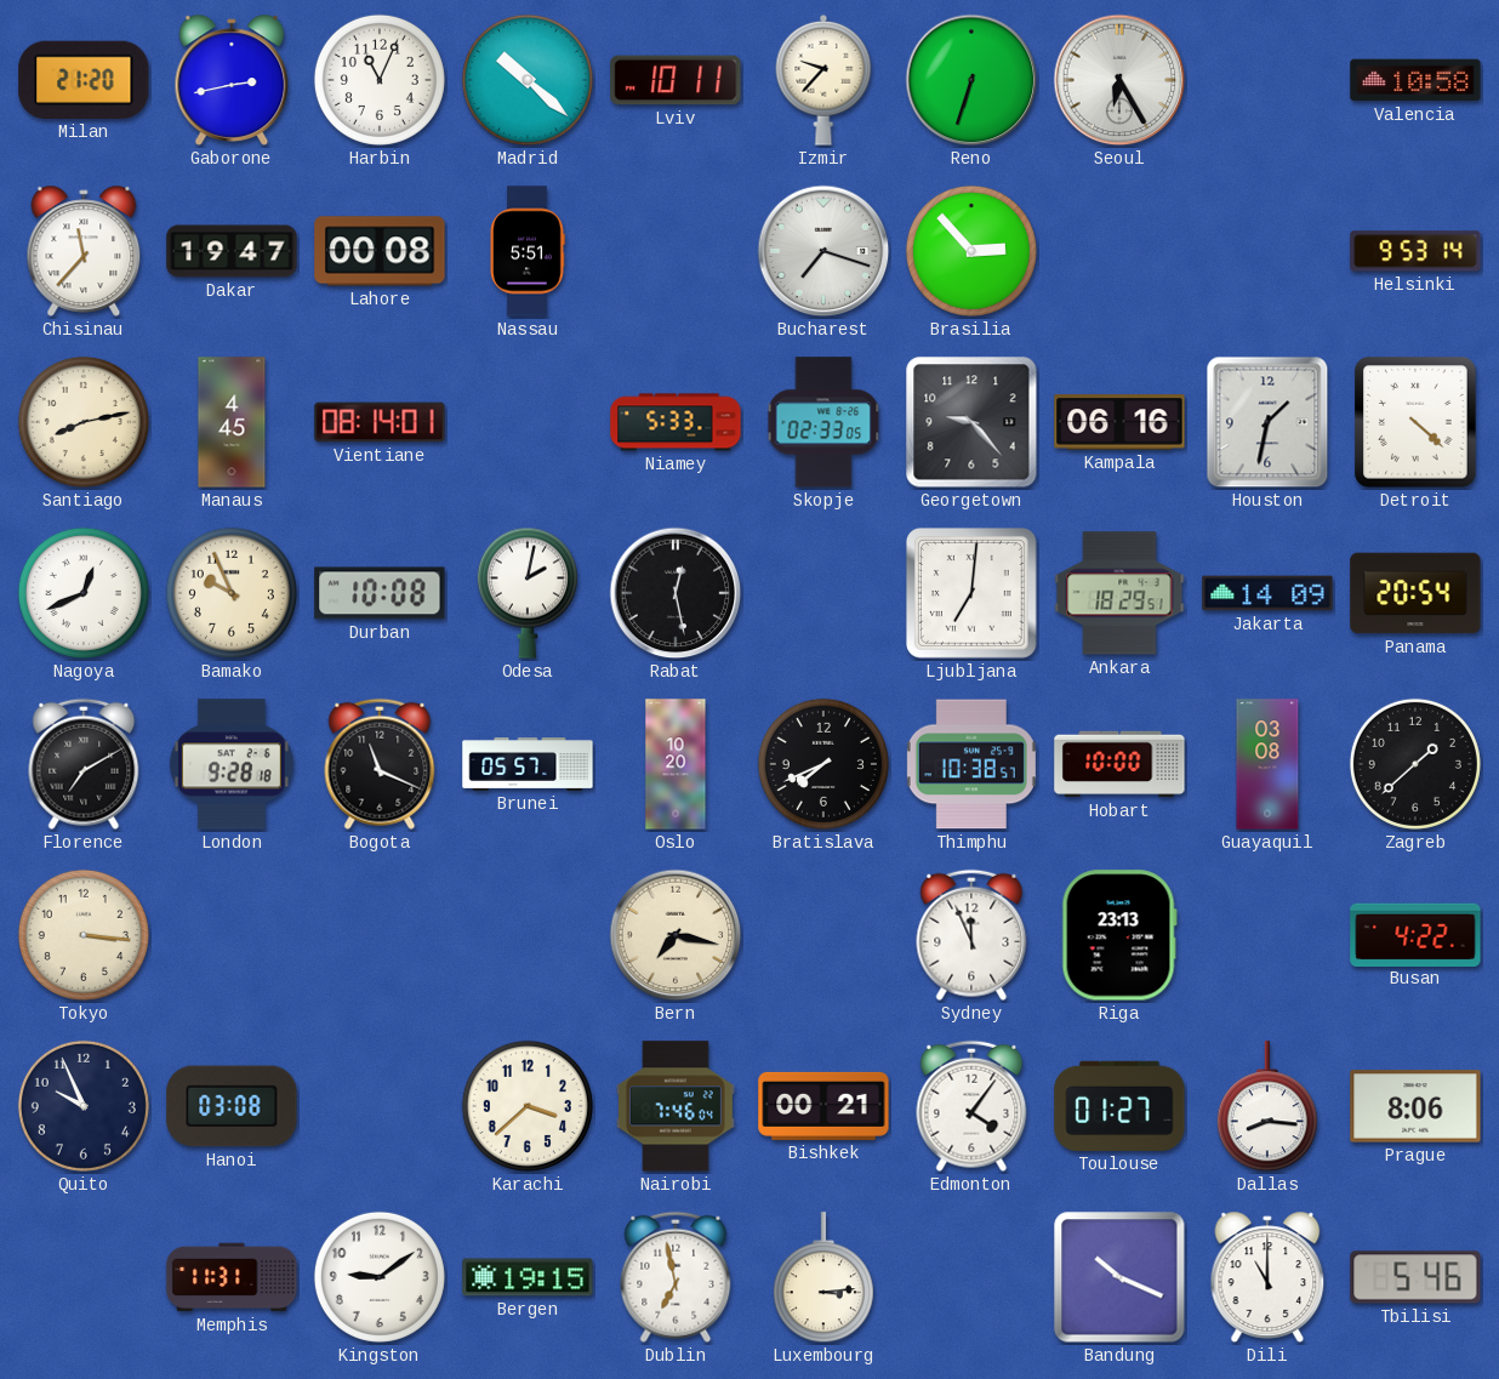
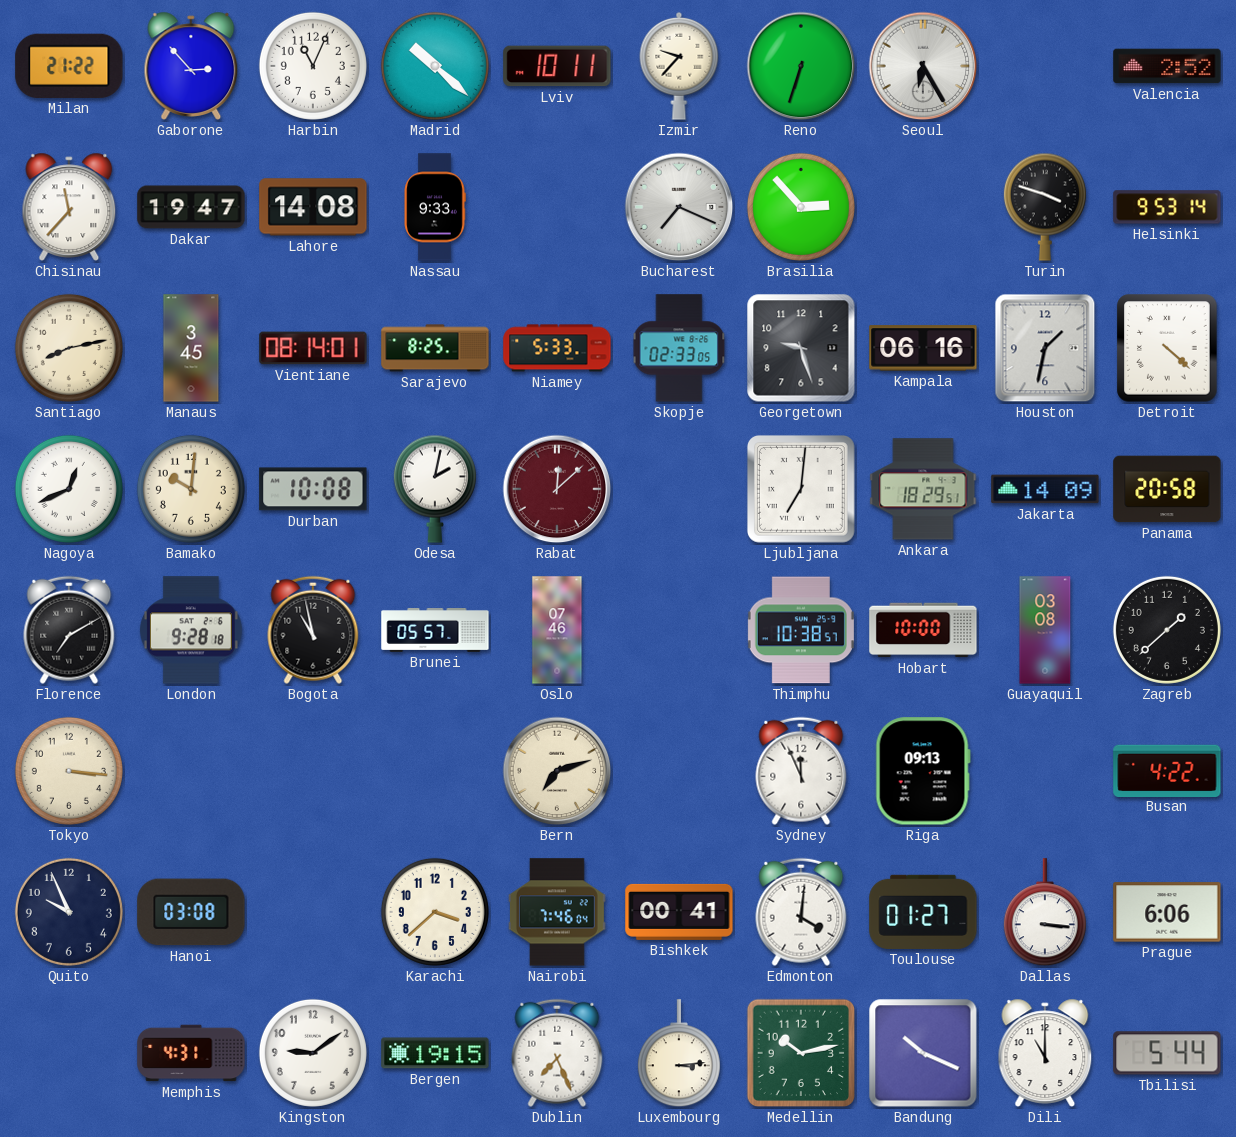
Milan: 21:20 -> 21:22 (69, 66)
Gaborone: 2:43 -> 2:53 (191, 66)
Valencia: 10:58 -> 2:52 (1167, 66)
Lahore: 00:08 -> 14:08 (313, 207)
Nassau: 5:51 -> 9:33 (435, 207)
Bucharest: 7:18 -> 7:19 (679, 207)
Turin: none -> 3:48 (1045, 207)
Manaus: 4:45 -> 3:45 (191, 348)
Sarajevo: none -> 8:25 (435, 348)
Georgetown: 9:23 -> 9:27 (801, 348)
Bamako: 9:56 -> 10:01 (191, 489)
Rabat: 12:28 -> 12:08 (557, 489)
Rabat dial: black -> burgundy (557, 489)
Panama: 20:54 -> 20:58 (1167, 489)
Bogota: 11:19 -> 10:58 (313, 630)
Oslo: 10:20 -> 07:46 (557, 630)
Bratislava: 7:41 -> none (823, 764)
Bern: 7:17 -> 7:12 (557, 771)
Riga: 23:13 -> 09:13 (923, 771)
Bishkek: 00:21 -> 00:41 (679, 912)
Edmonton: 4:06 -> 4:01 (801, 912)
Dallas: 8:16 -> 3:16 (1045, 913)
Prague: 8:06 -> 6:06 (1167, 912)
Memphis: 11:31 -> 4:31 (191, 1053)
Dublin: 6:58 -> 7:26 (557, 1053)
Medellin: none -> 10:13 (801, 1053)
Tbilisi: 5:46 -> 5:44 (1167, 1053)
